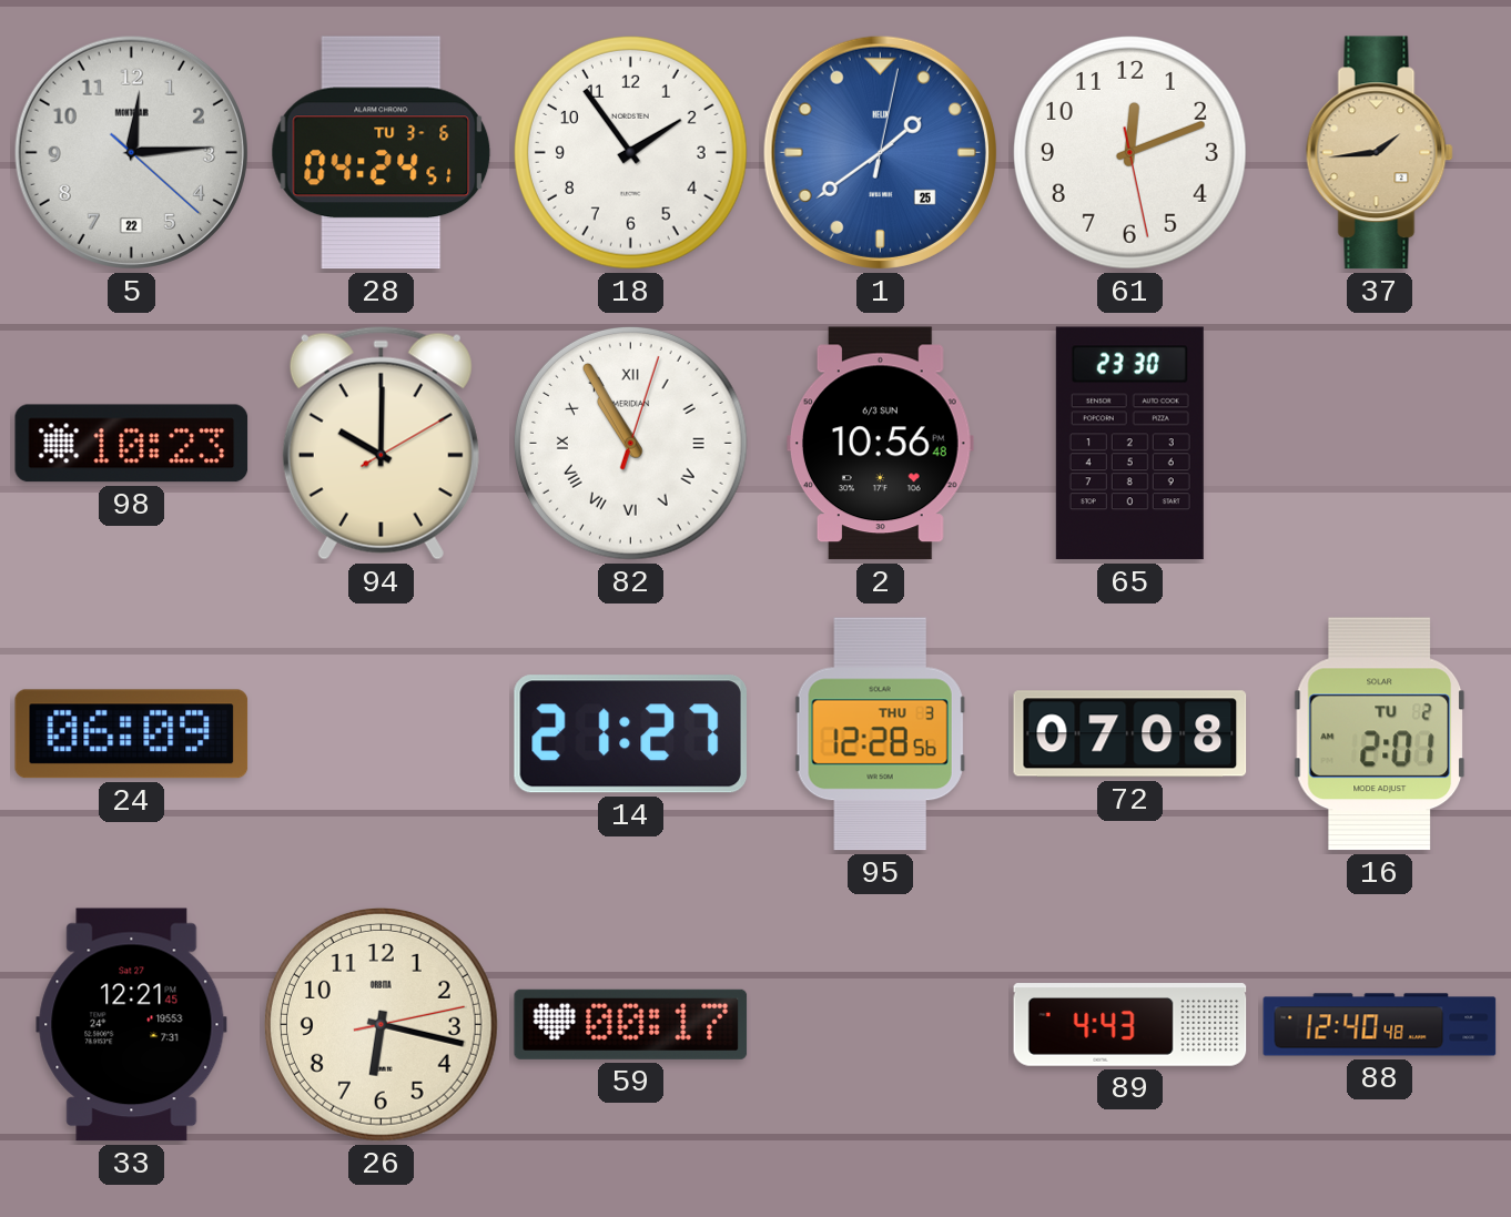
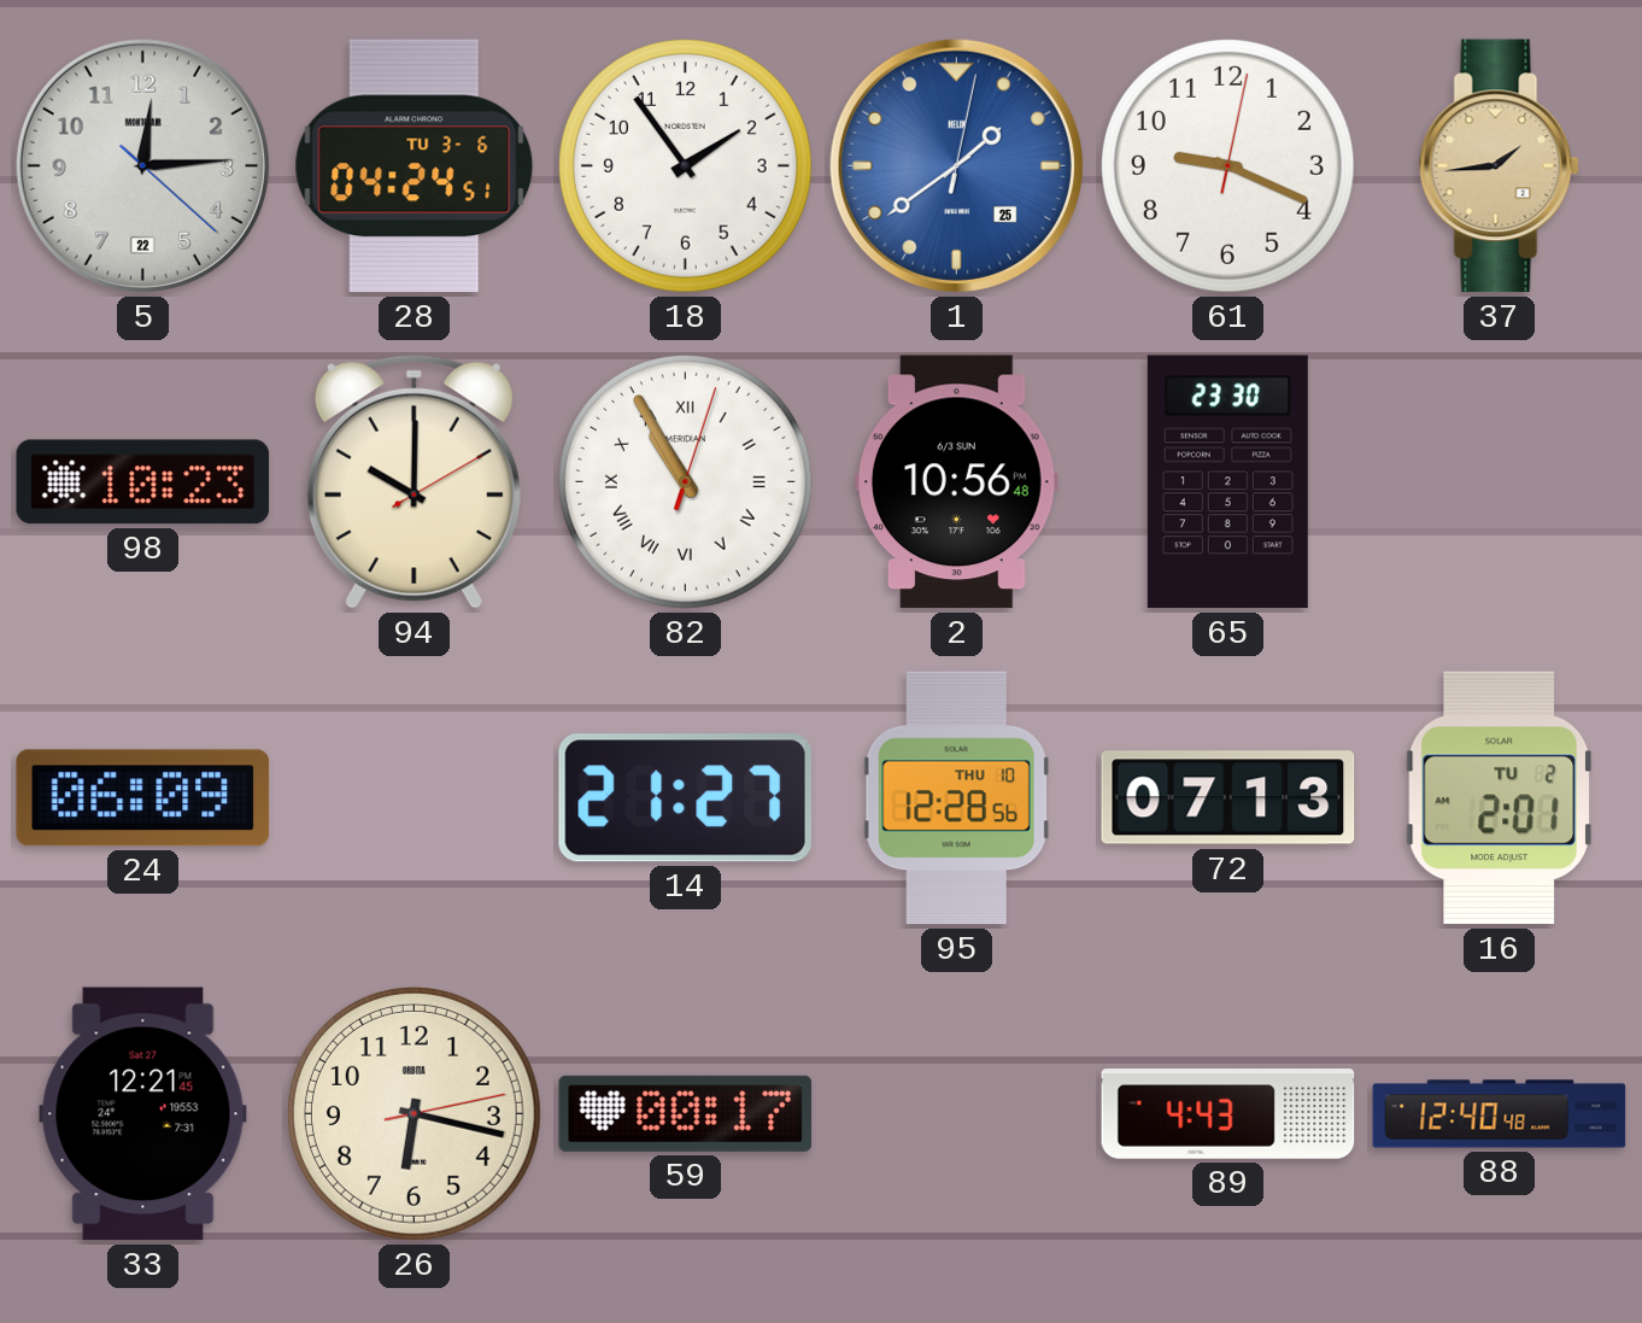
61: 12:11 -> 9:19 (1227, 165)
95 date: THU 3 -> THU 10 (956, 798)
72: 07:08 -> 07:13 (1228, 798)
